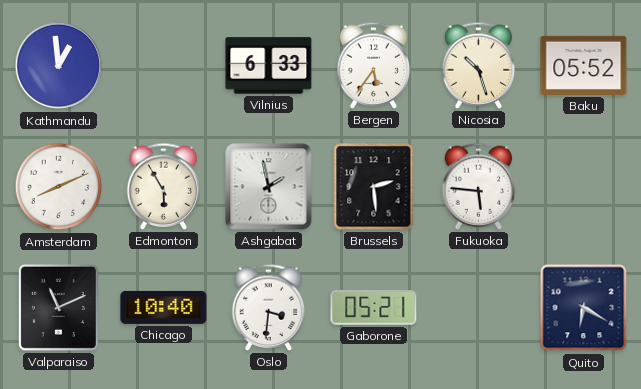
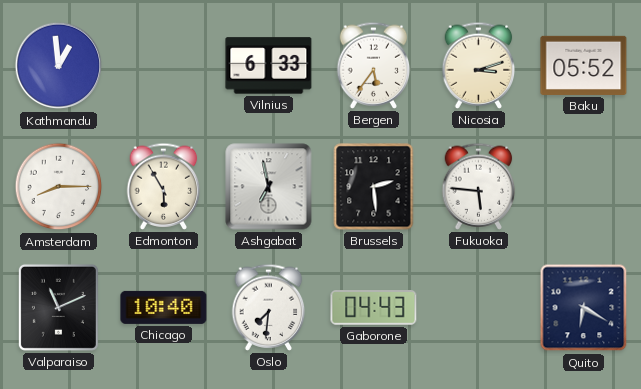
Nicosia: 10:27 -> 3:12 (479, 65)
Amsterdam: 8:11 -> 8:15 (59, 187)
Ashgabat: 1:58 -> 6:58 (269, 187)
Oslo: 3:31 -> 7:31 (269, 307)
Gaborone: 05:21 -> 04:43 (374, 308)
